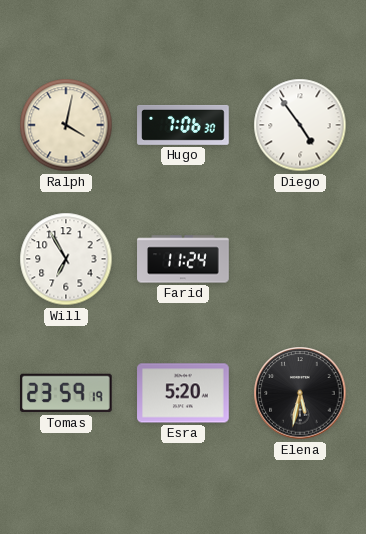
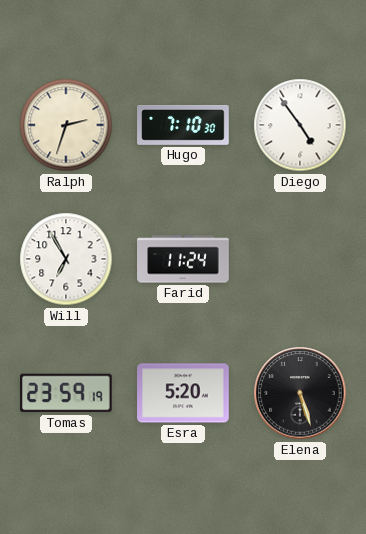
Ralph: 4:02 -> 2:33 (66, 125)
Hugo: 7:06 -> 7:10 (183, 125)
Elena: 5:32 -> 5:27 (300, 393)
